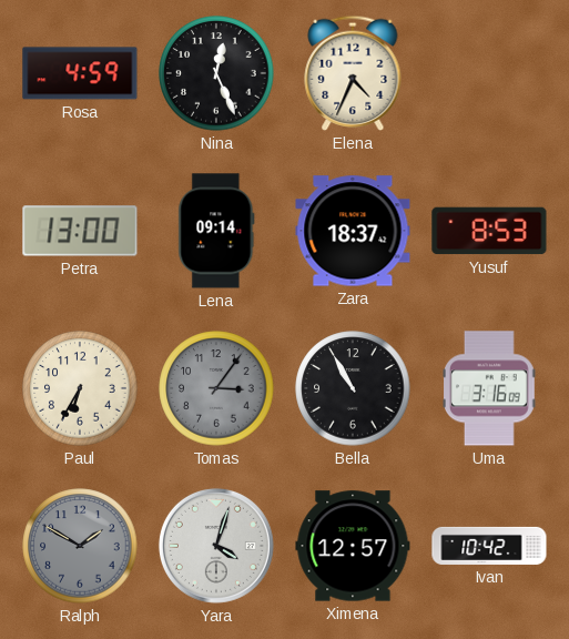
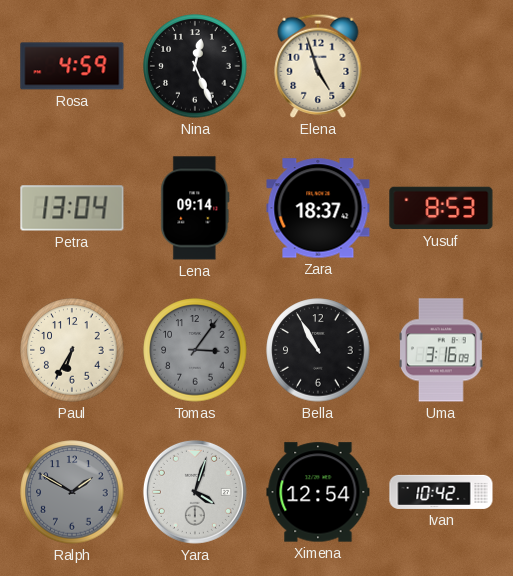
Elena: 4:34 -> 4:57 (318, 66)
Petra: 13:00 -> 13:04 (72, 208)
Ximena: 12:57 -> 12:54 (318, 492)
